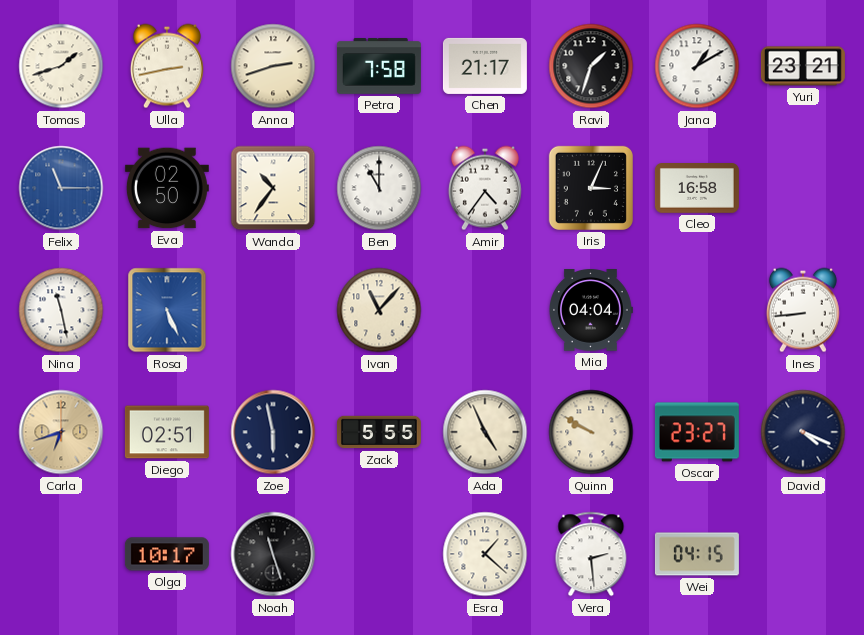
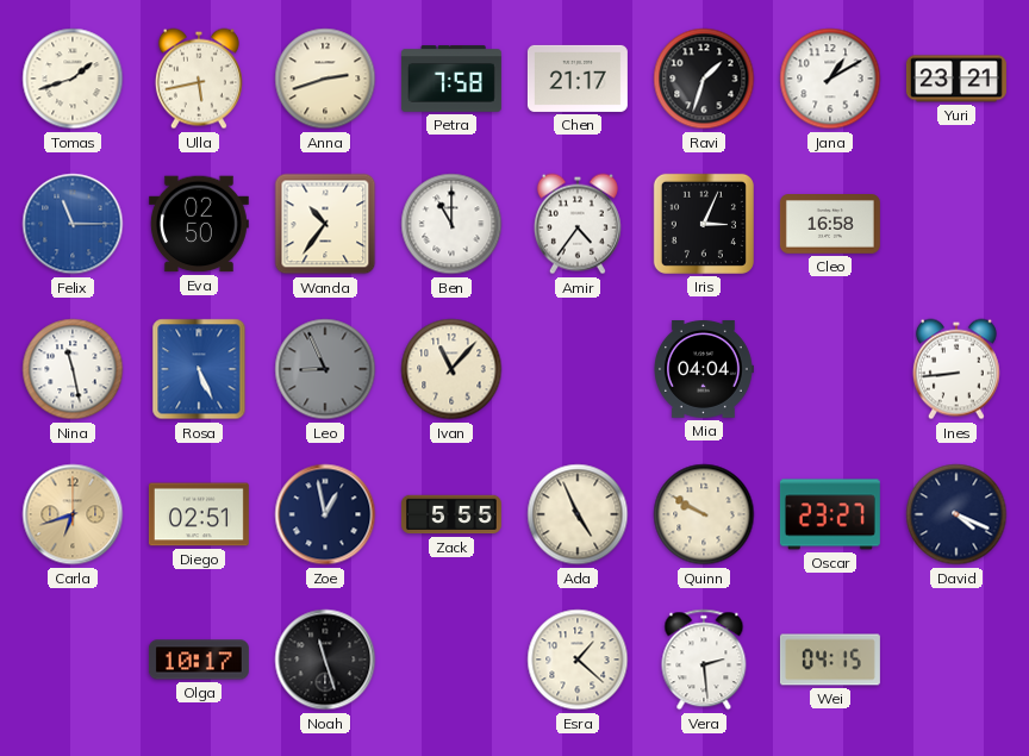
Ulla: 2:43 -> 5:43 (199, 79)
Leo: none -> 8:56 (325, 369)
Zoe: 5:58 -> 12:58 (325, 514)
